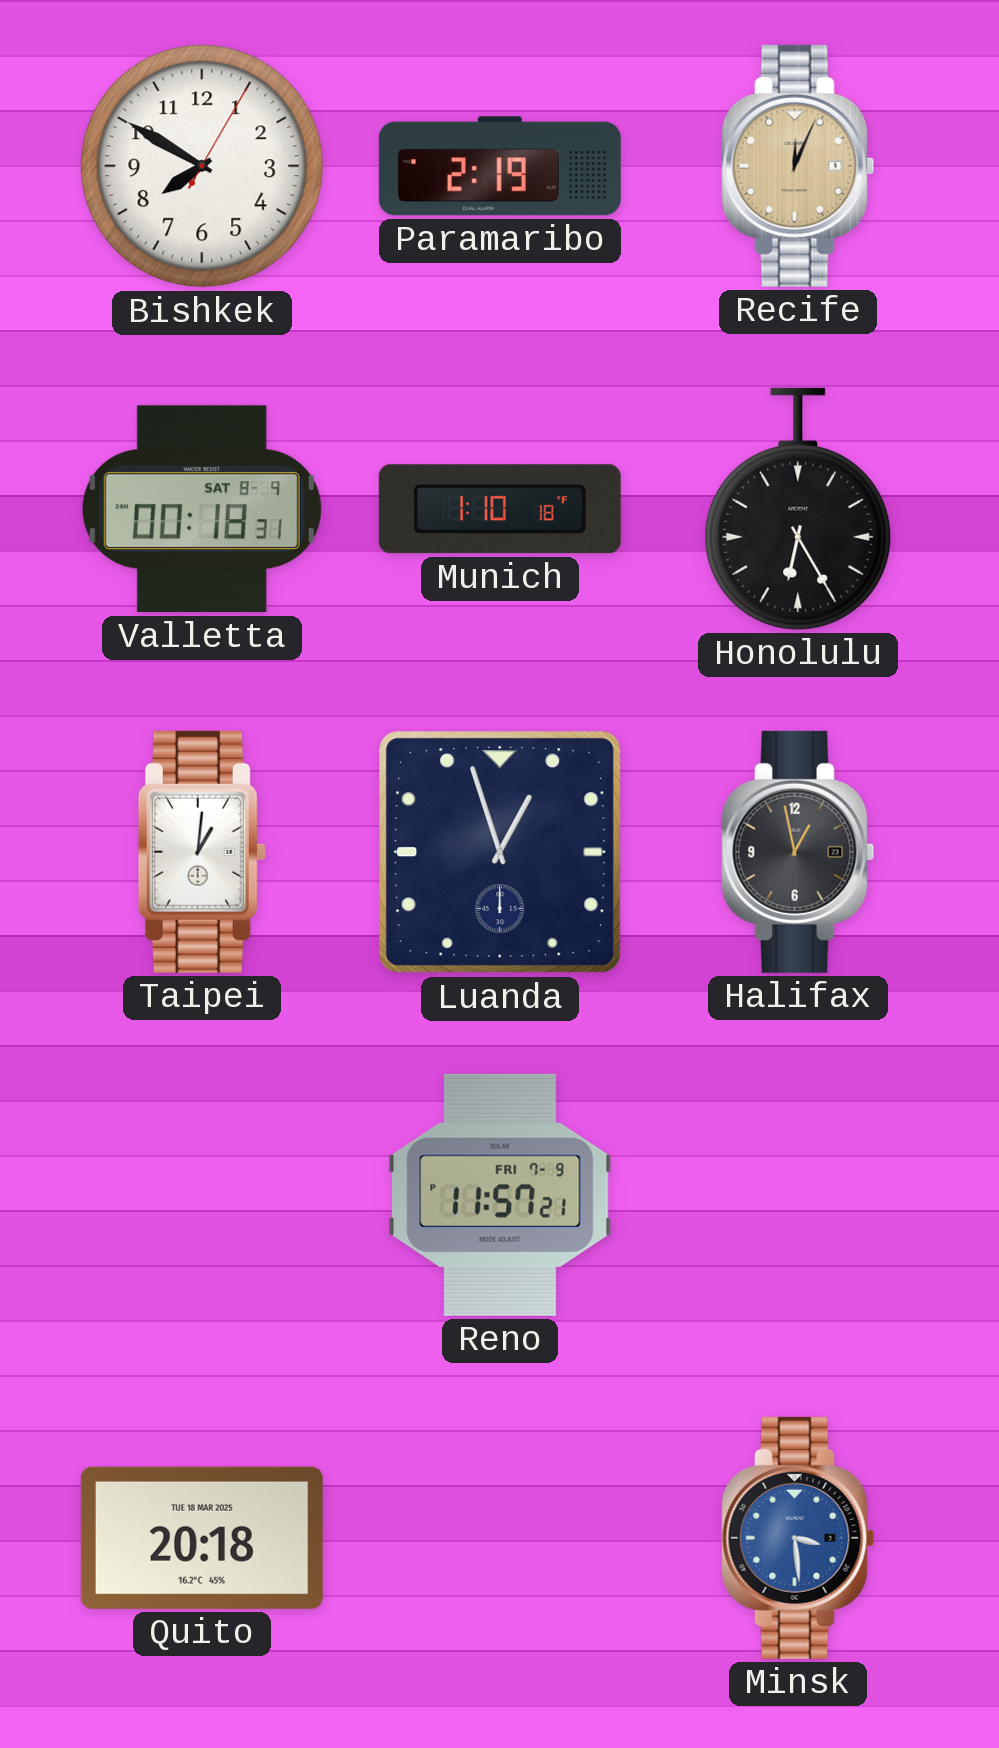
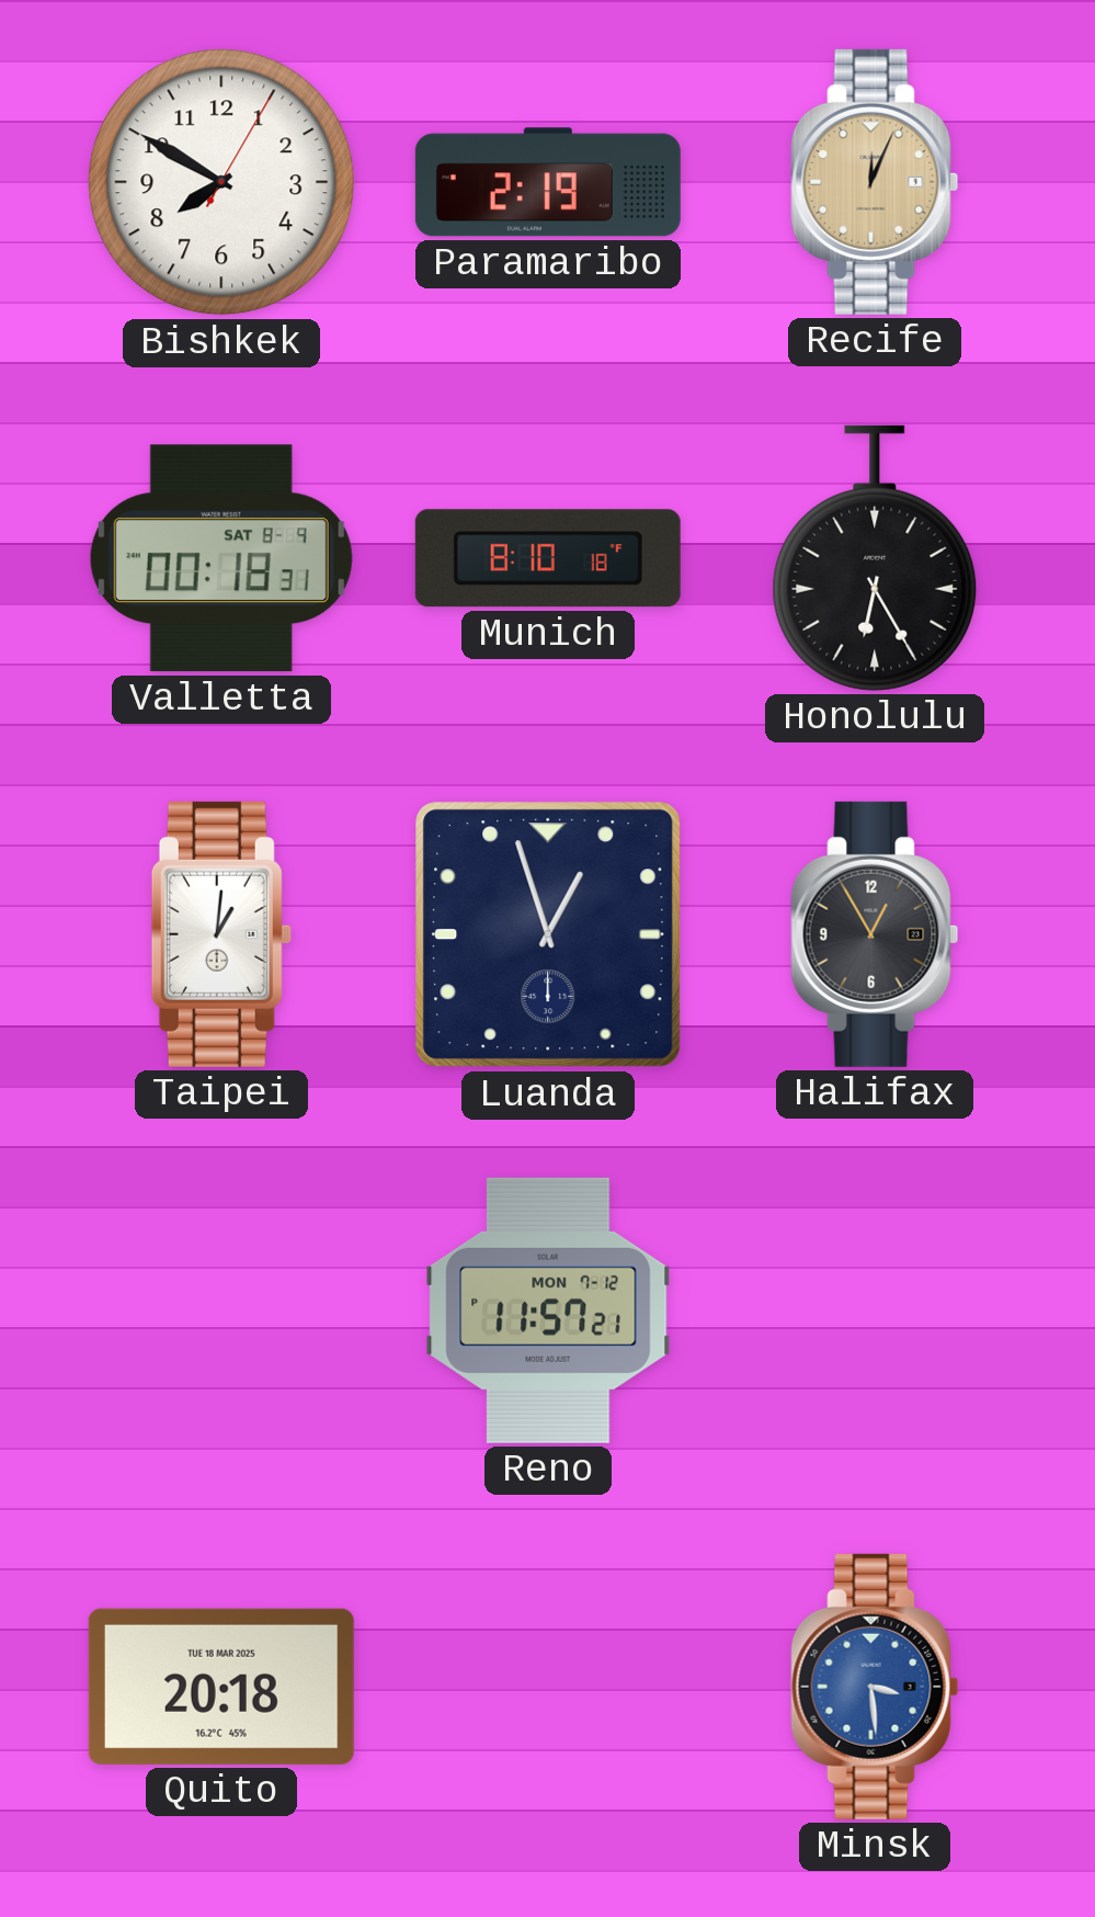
Munich: 1:10 -> 8:10 (548, 558)
Halifax: 12:58 -> 12:55 (875, 934)
Reno date: FRI 7-9 -> MON 7-12 (548, 1311)
